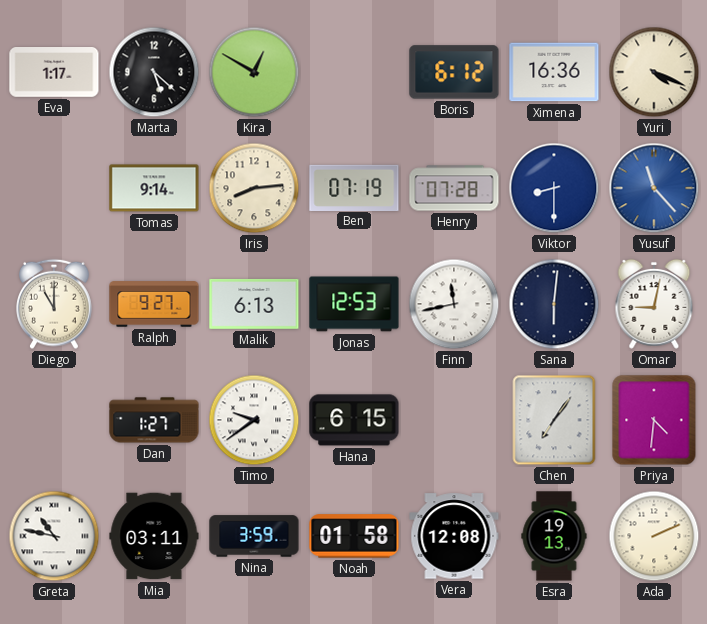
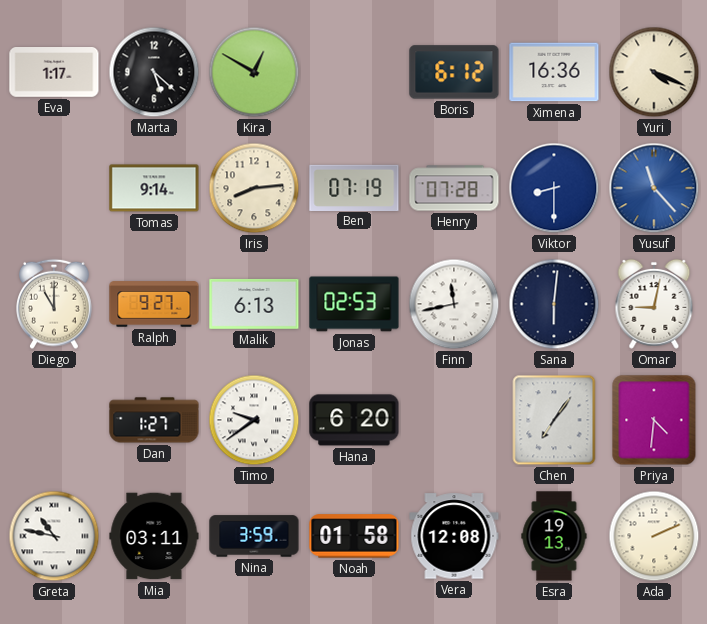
Jonas: 12:53 -> 02:53 (354, 304)
Hana: 6:15 -> 6:20 (354, 420)
